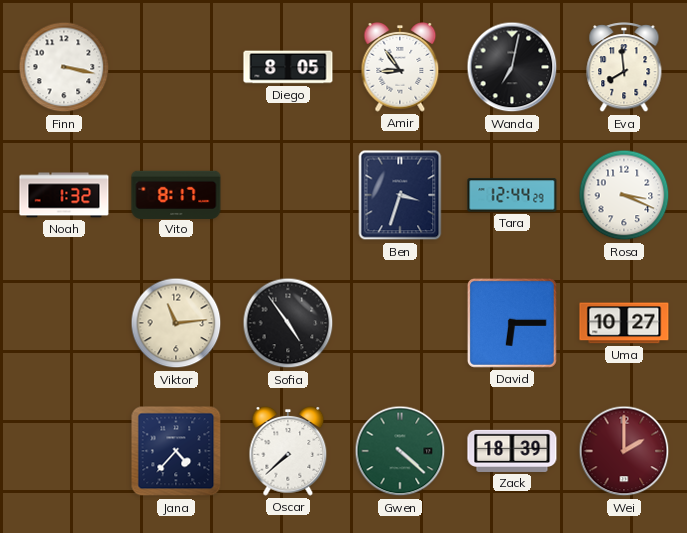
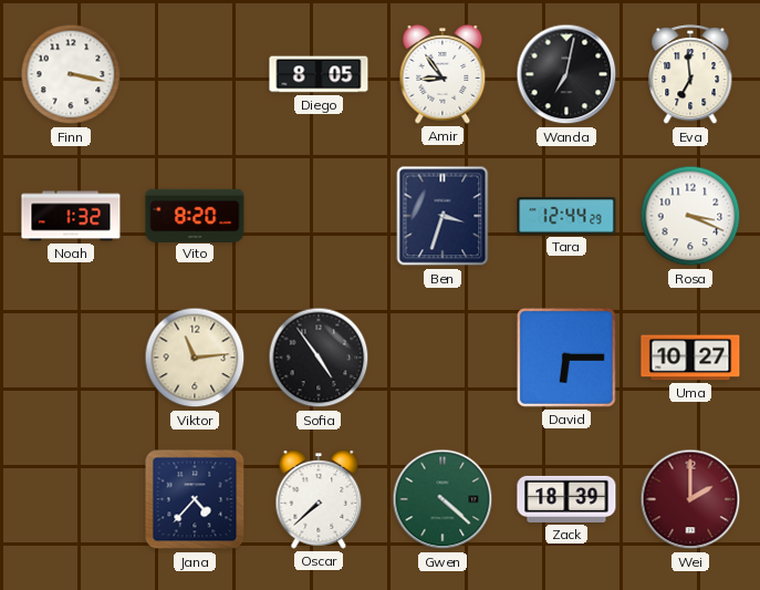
Eva: 7:59 -> 6:59 (690, 75)
Vito: 8:17 -> 8:20 (195, 215)
